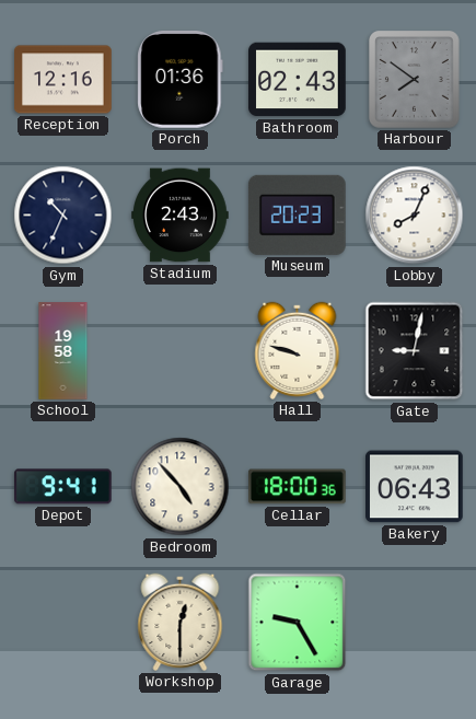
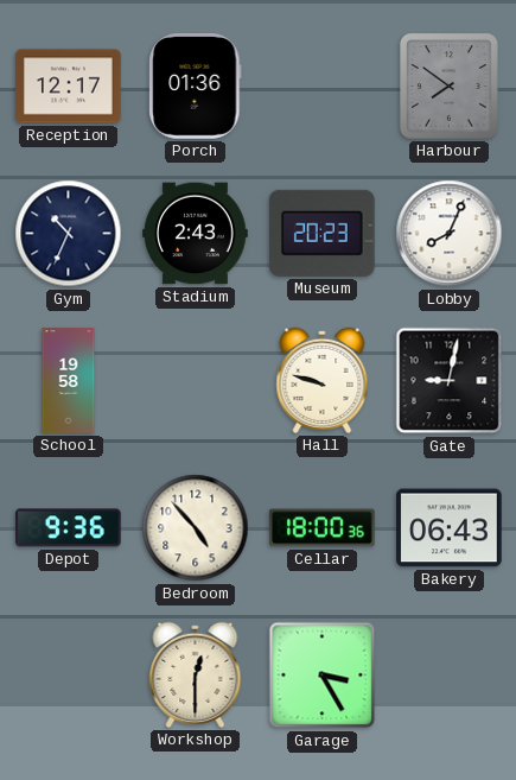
Reception: 12:16 -> 12:17 (69, 87)
Bathroom: 02:43 -> none (298, 80)
Depot: 9:41 -> 9:36 (68, 528)
Garage: 9:25 -> 3:25 (323, 676)
